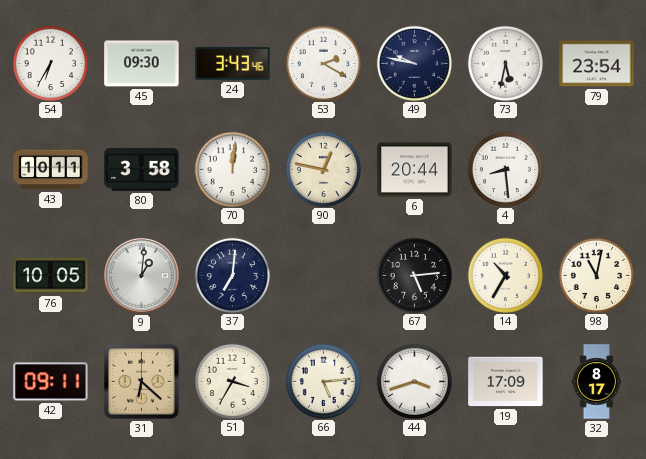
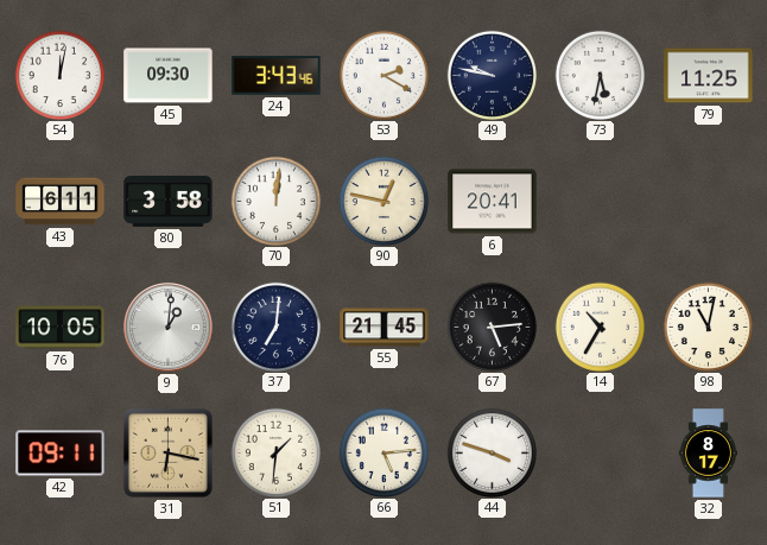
54: 6:35 -> 12:02 (59, 75)
79: 23:54 -> 11:25 (709, 76)
43: 10:11 -> 6:11 (61, 202)
6: 20:44 -> 20:41 (493, 202)
4: 8:29 -> none (505, 169)
55: none -> 21:45 (385, 328)
31: 6:22 -> 6:17 (167, 452)
51: 3:35 -> 1:31 (275, 452)
44: 3:42 -> 3:48 (492, 452)
19: 17:09 -> none (506, 382)
